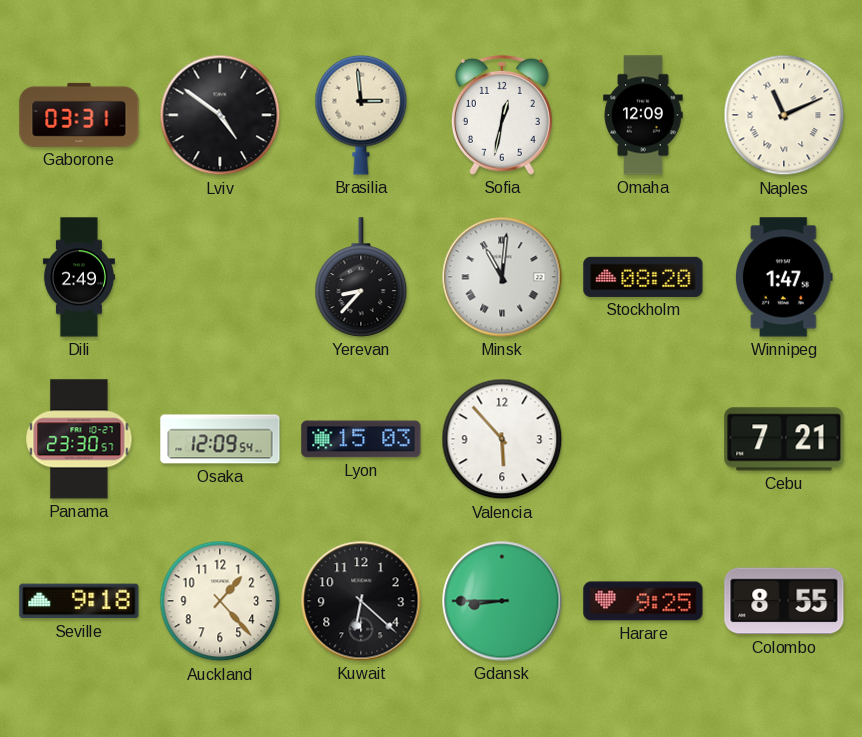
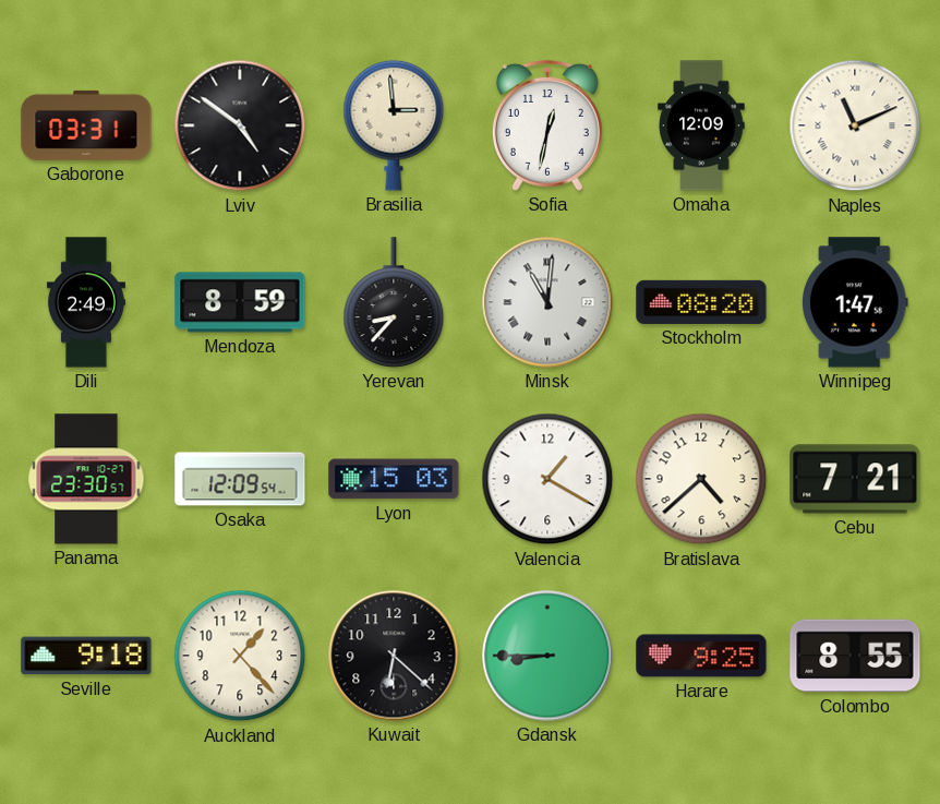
Mendoza: none -> 8:59 (240, 302)
Valencia: 5:53 -> 1:20 (547, 479)
Bratislava: none -> 4:38 (701, 479)
